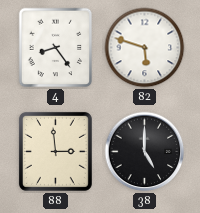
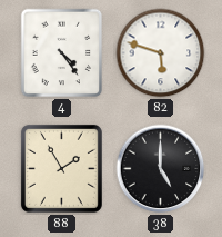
4: 8:24 -> 4:24 (62, 53)
88: 2:59 -> 1:55 (61, 168)
